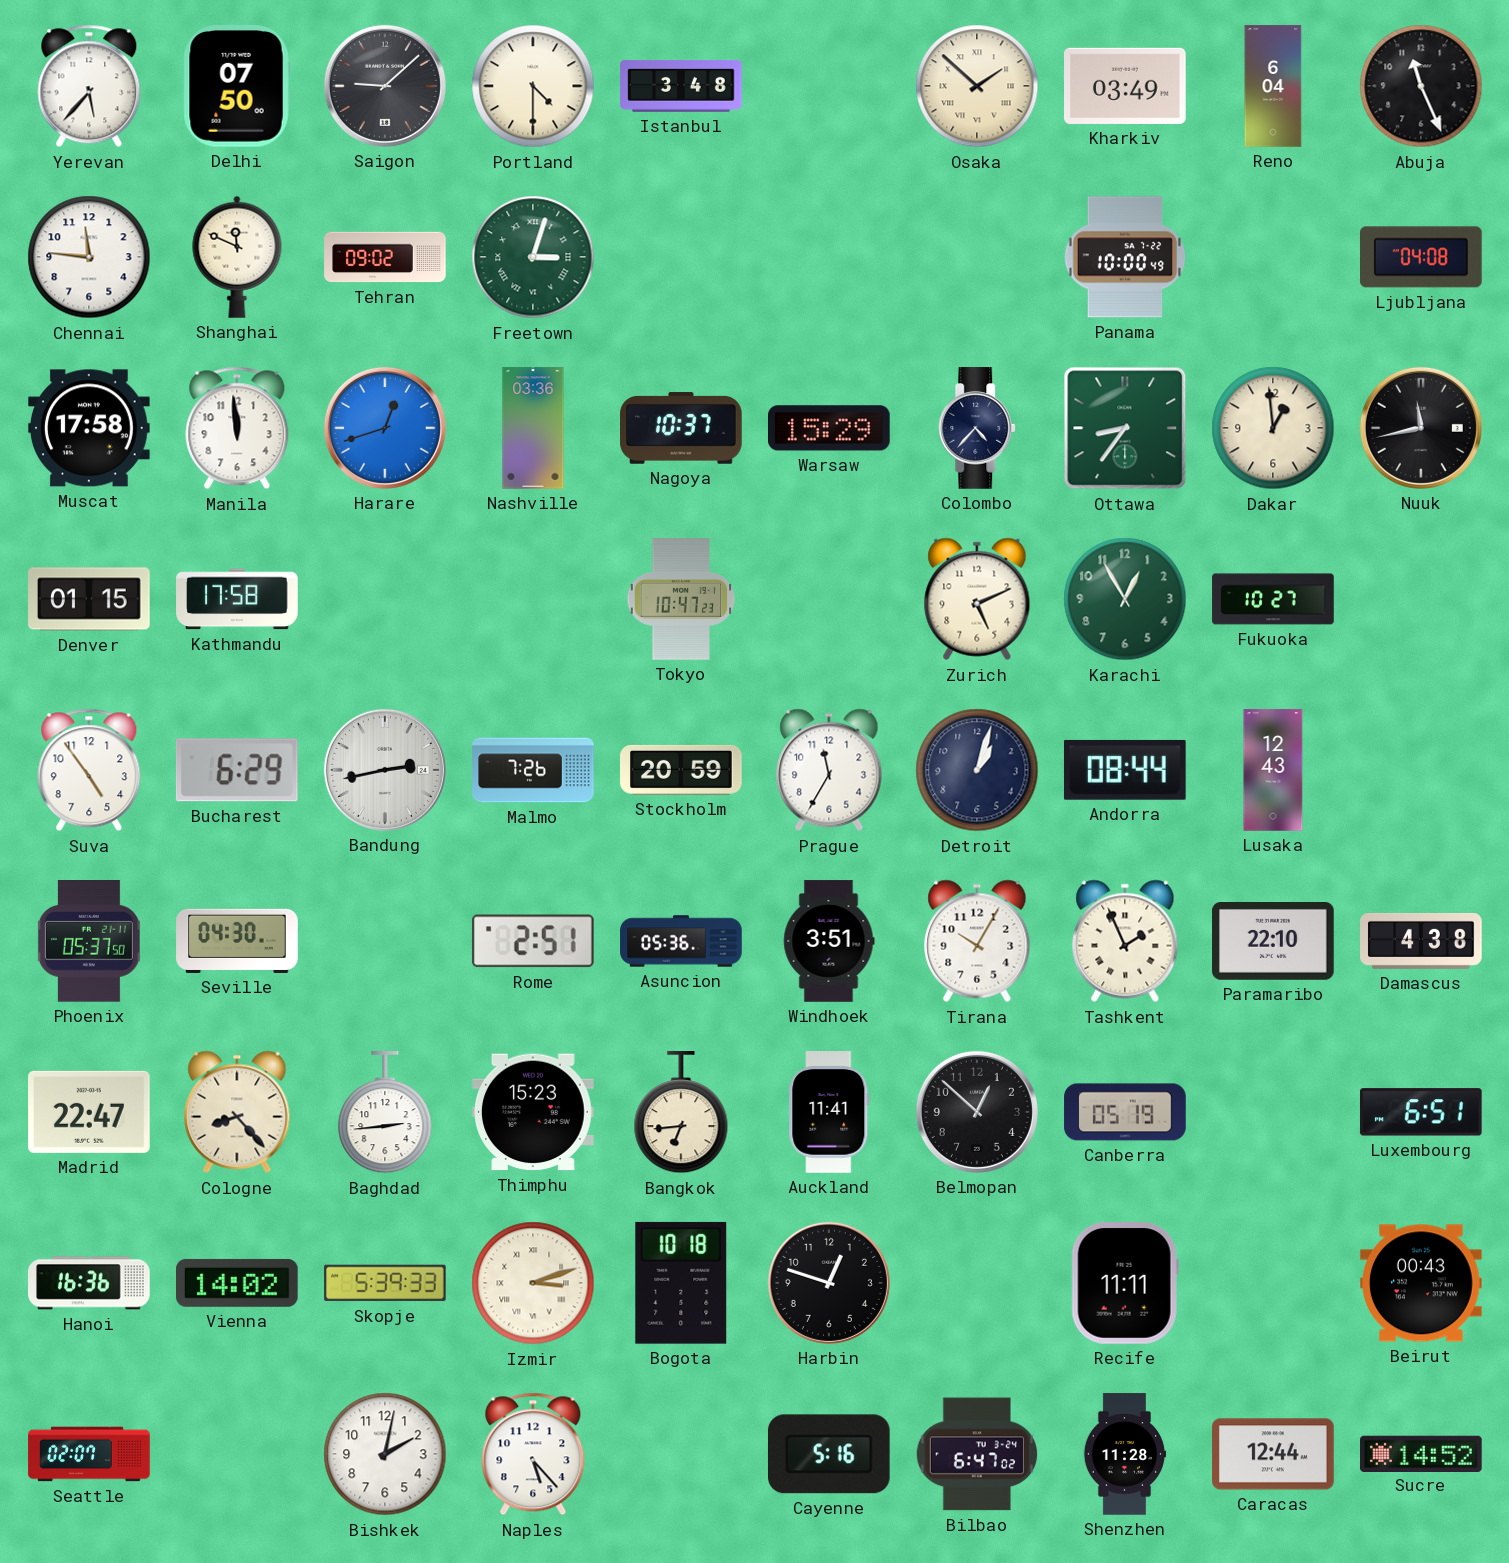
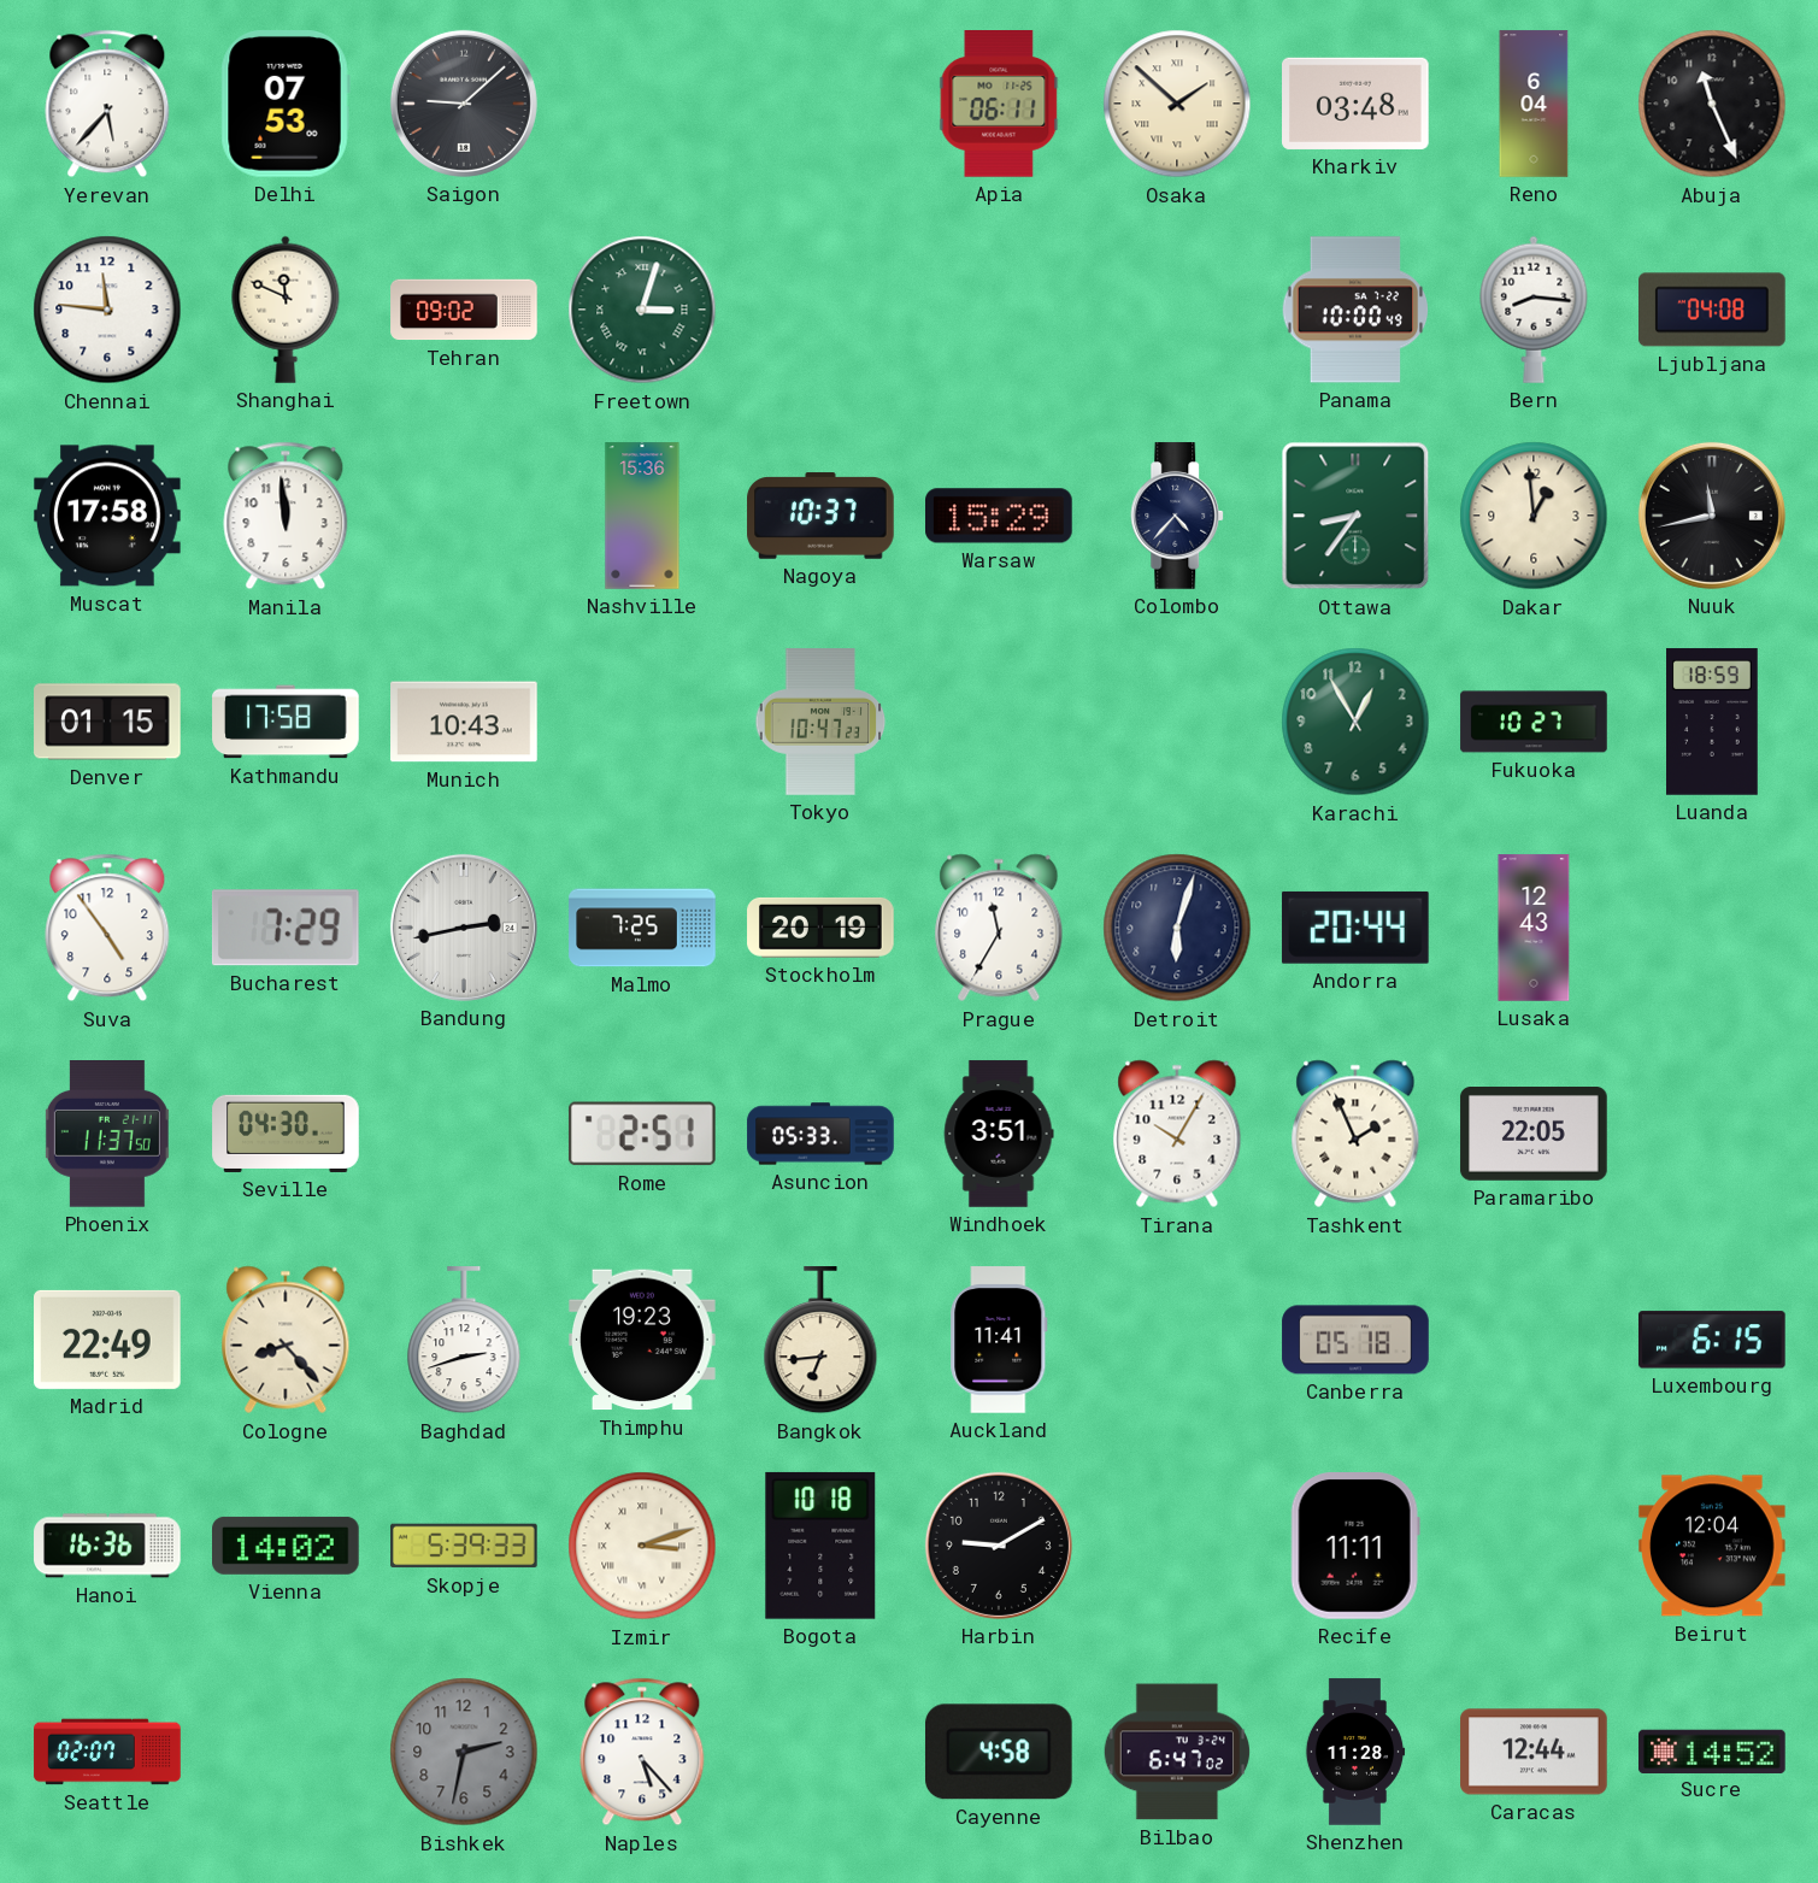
Delhi: 07:50 -> 07:53 (286, 105)
Portland: 4:30 -> none (533, 86)
Istanbul: 3:48 -> none (681, 86)
Apia: none -> 06:11 (999, 105)
Kharkiv: 03:49 -> 03:48 (1357, 104)
Bern: none -> 8:16 (1534, 310)
Harare: 12:42 -> none (385, 428)
Nashville: 03:36 -> 15:36 (642, 516)
Munich: none -> 10:43 (464, 722)
Zurich: 5:11 -> none (977, 599)
Luanda: none -> 18:59 (1713, 722)
Bucharest: 6:29 -> 7:29 (286, 928)
Malmo: 7:26 -> 7:25 (642, 928)
Stockholm: 20:59 -> 20:19 (820, 928)
Detroit: 1:03 -> 6:03 (1177, 928)
Andorra: 08:44 -> 20:44 (1355, 928)
Phoenix: 05:37 -> 11:37 (107, 1134)
Asuncion: 05:36 -> 05:33 (820, 1134)
Paramaribo: 22:10 -> 22:05 (1534, 1135)
Damascus: 4:38 -> none (1421, 941)
Madrid: 22:47 -> 22:49 (107, 1340)
Baghdad: 2:44 -> 2:42 (464, 1341)
Thimphu: 15:23 -> 19:23 (643, 1340)
Belmopan: 12:52 -> none (977, 1112)
Canberra: 05:19 -> 05:18 (1355, 1340)
Luxembourg: 6:51 -> 6:15 (1712, 1340)
Harbin: 12:48 -> 9:10 (999, 1546)
Beirut: 00:43 -> 12:04 (1713, 1546)
Bishkek: 2:02 -> 2:32 (464, 1752)
Bishkek dial: white -> grey (464, 1752)
Cayenne: 5:16 -> 4:58 (999, 1752)
